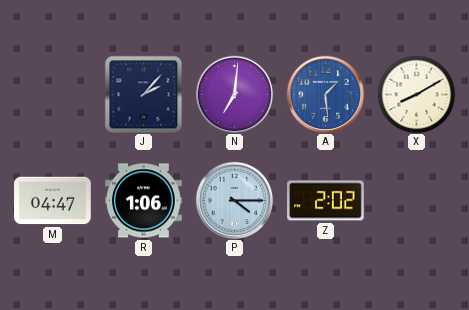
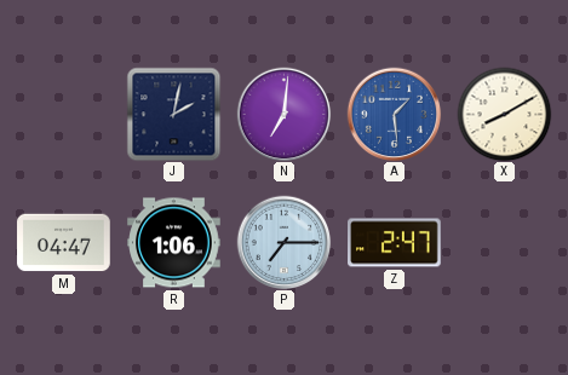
J: 2:07 -> 2:02 (173, 114)
P: 4:15 -> 7:15 (283, 242)
Z: 2:02 -> 2:47 (395, 243)
